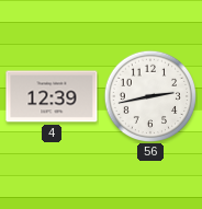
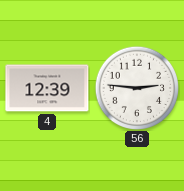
56: 2:43 -> 2:46 (136, 87)
